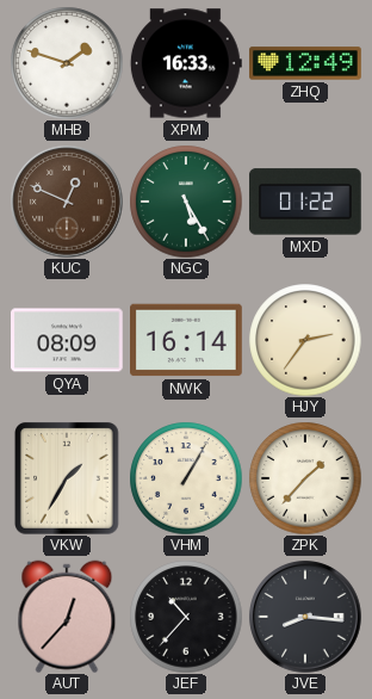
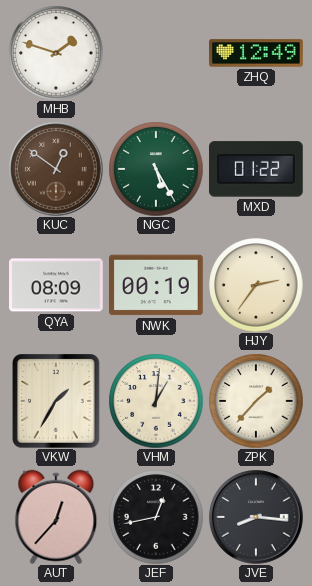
XPM: 16:33 -> none (186, 63)
KUC: 12:49 -> 12:51 (56, 169)
NWK: 16:14 -> 00:19 (157, 285)
VHM: 1:05 -> 1:01 (156, 401)
JEF: 10:37 -> 12:43 (156, 517)
